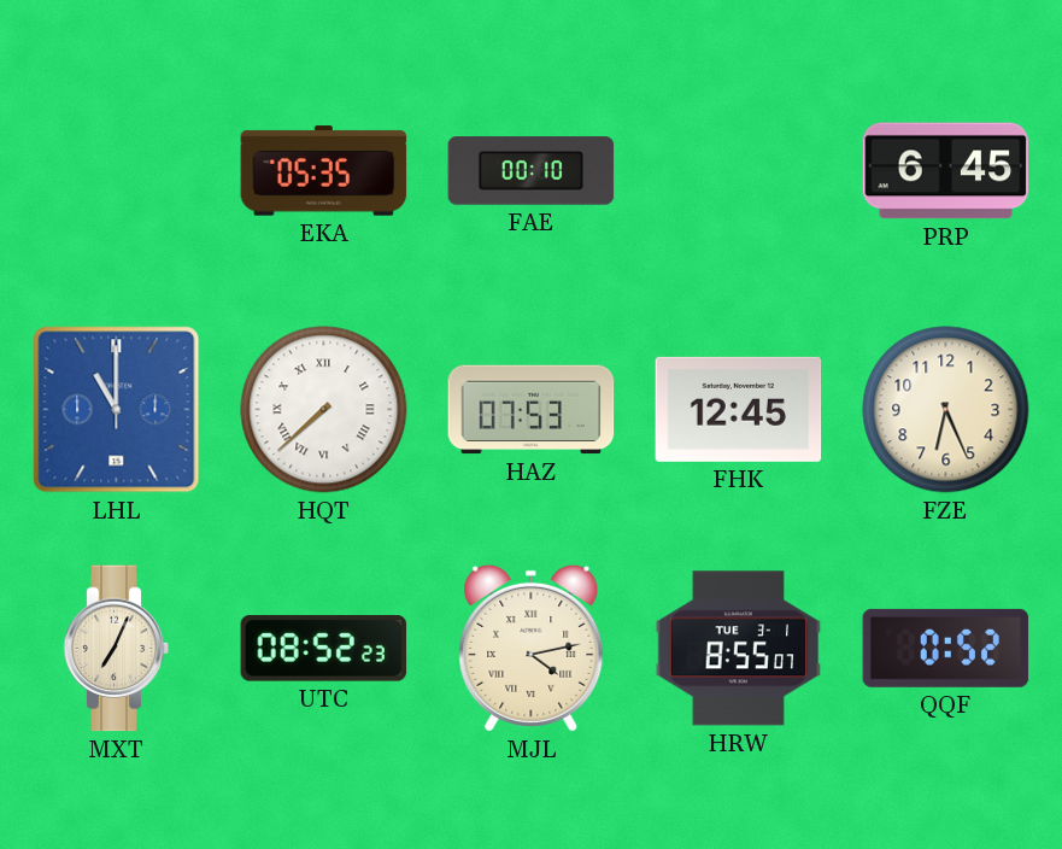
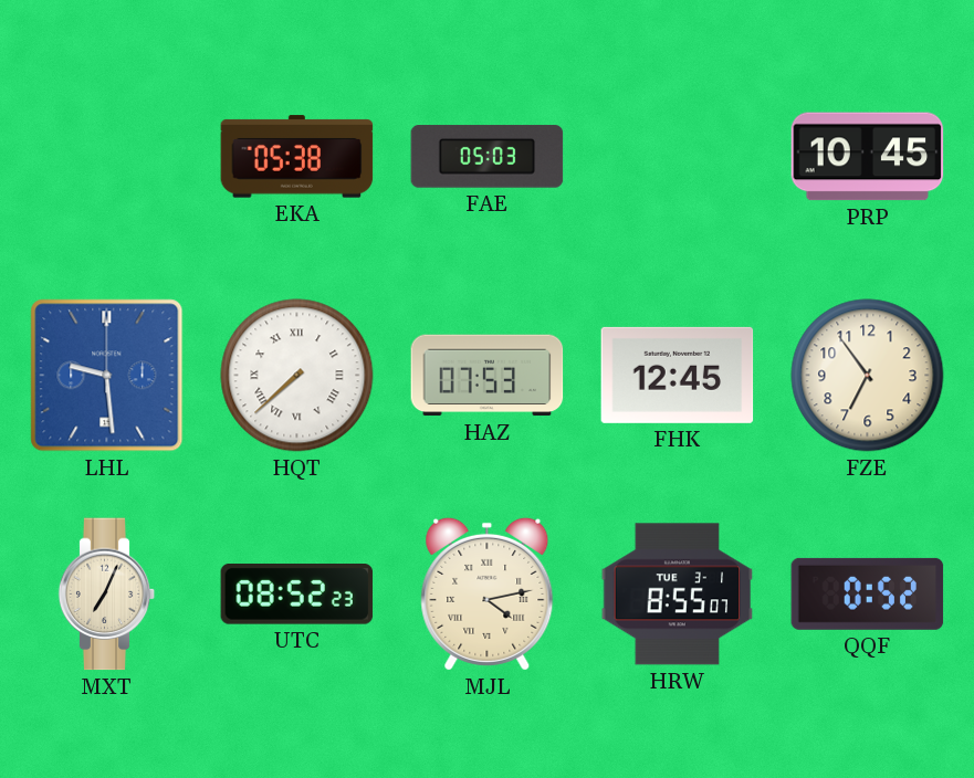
EKA: 05:35 -> 05:38 (297, 157)
FAE: 00:10 -> 05:03 (488, 157)
PRP: 6:45 -> 10:45 (868, 157)
LHL: 11:00 -> 9:29 (107, 376)
FZE: 6:26 -> 6:54 (868, 376)
